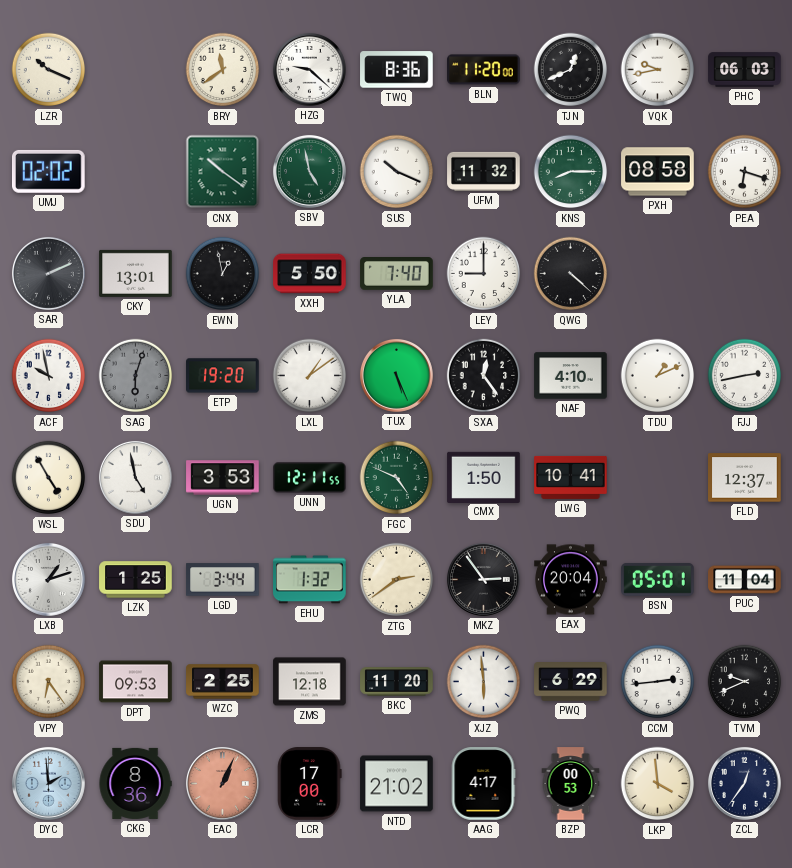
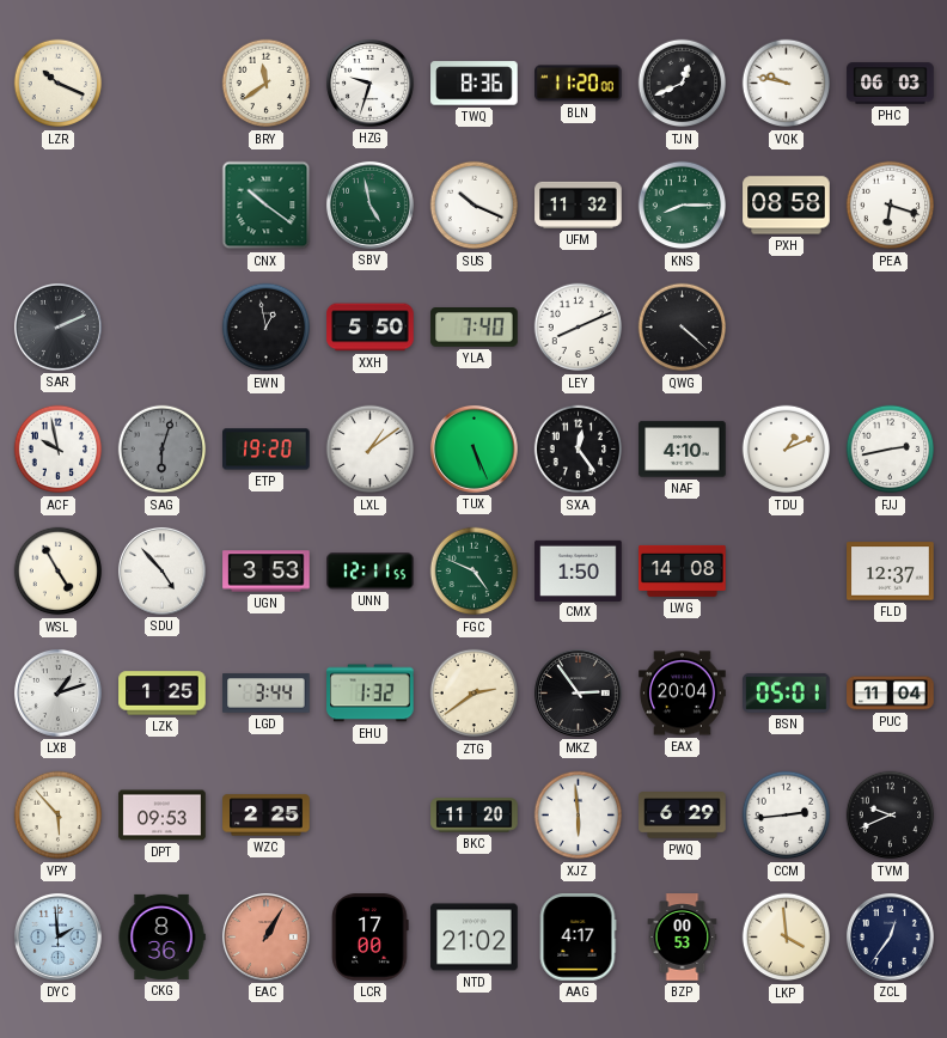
HZG: 9:22 -> 9:33 (369, 83)
VQK: 9:43 -> 9:47 (787, 84)
UMJ: 02:02 -> none (49, 171)
CKY: 13:01 -> none (136, 273)
LEY: 9:00 -> 8:11 (579, 328)
SDU: 4:58 -> 4:53 (161, 570)
LWG: 10:41 -> 14:08 (683, 570)
VPY: 6:24 -> 5:53 (59, 816)
ZMS: 12:18 -> none (310, 682)
EAC: 1:04 -> 1:05 (265, 936)
